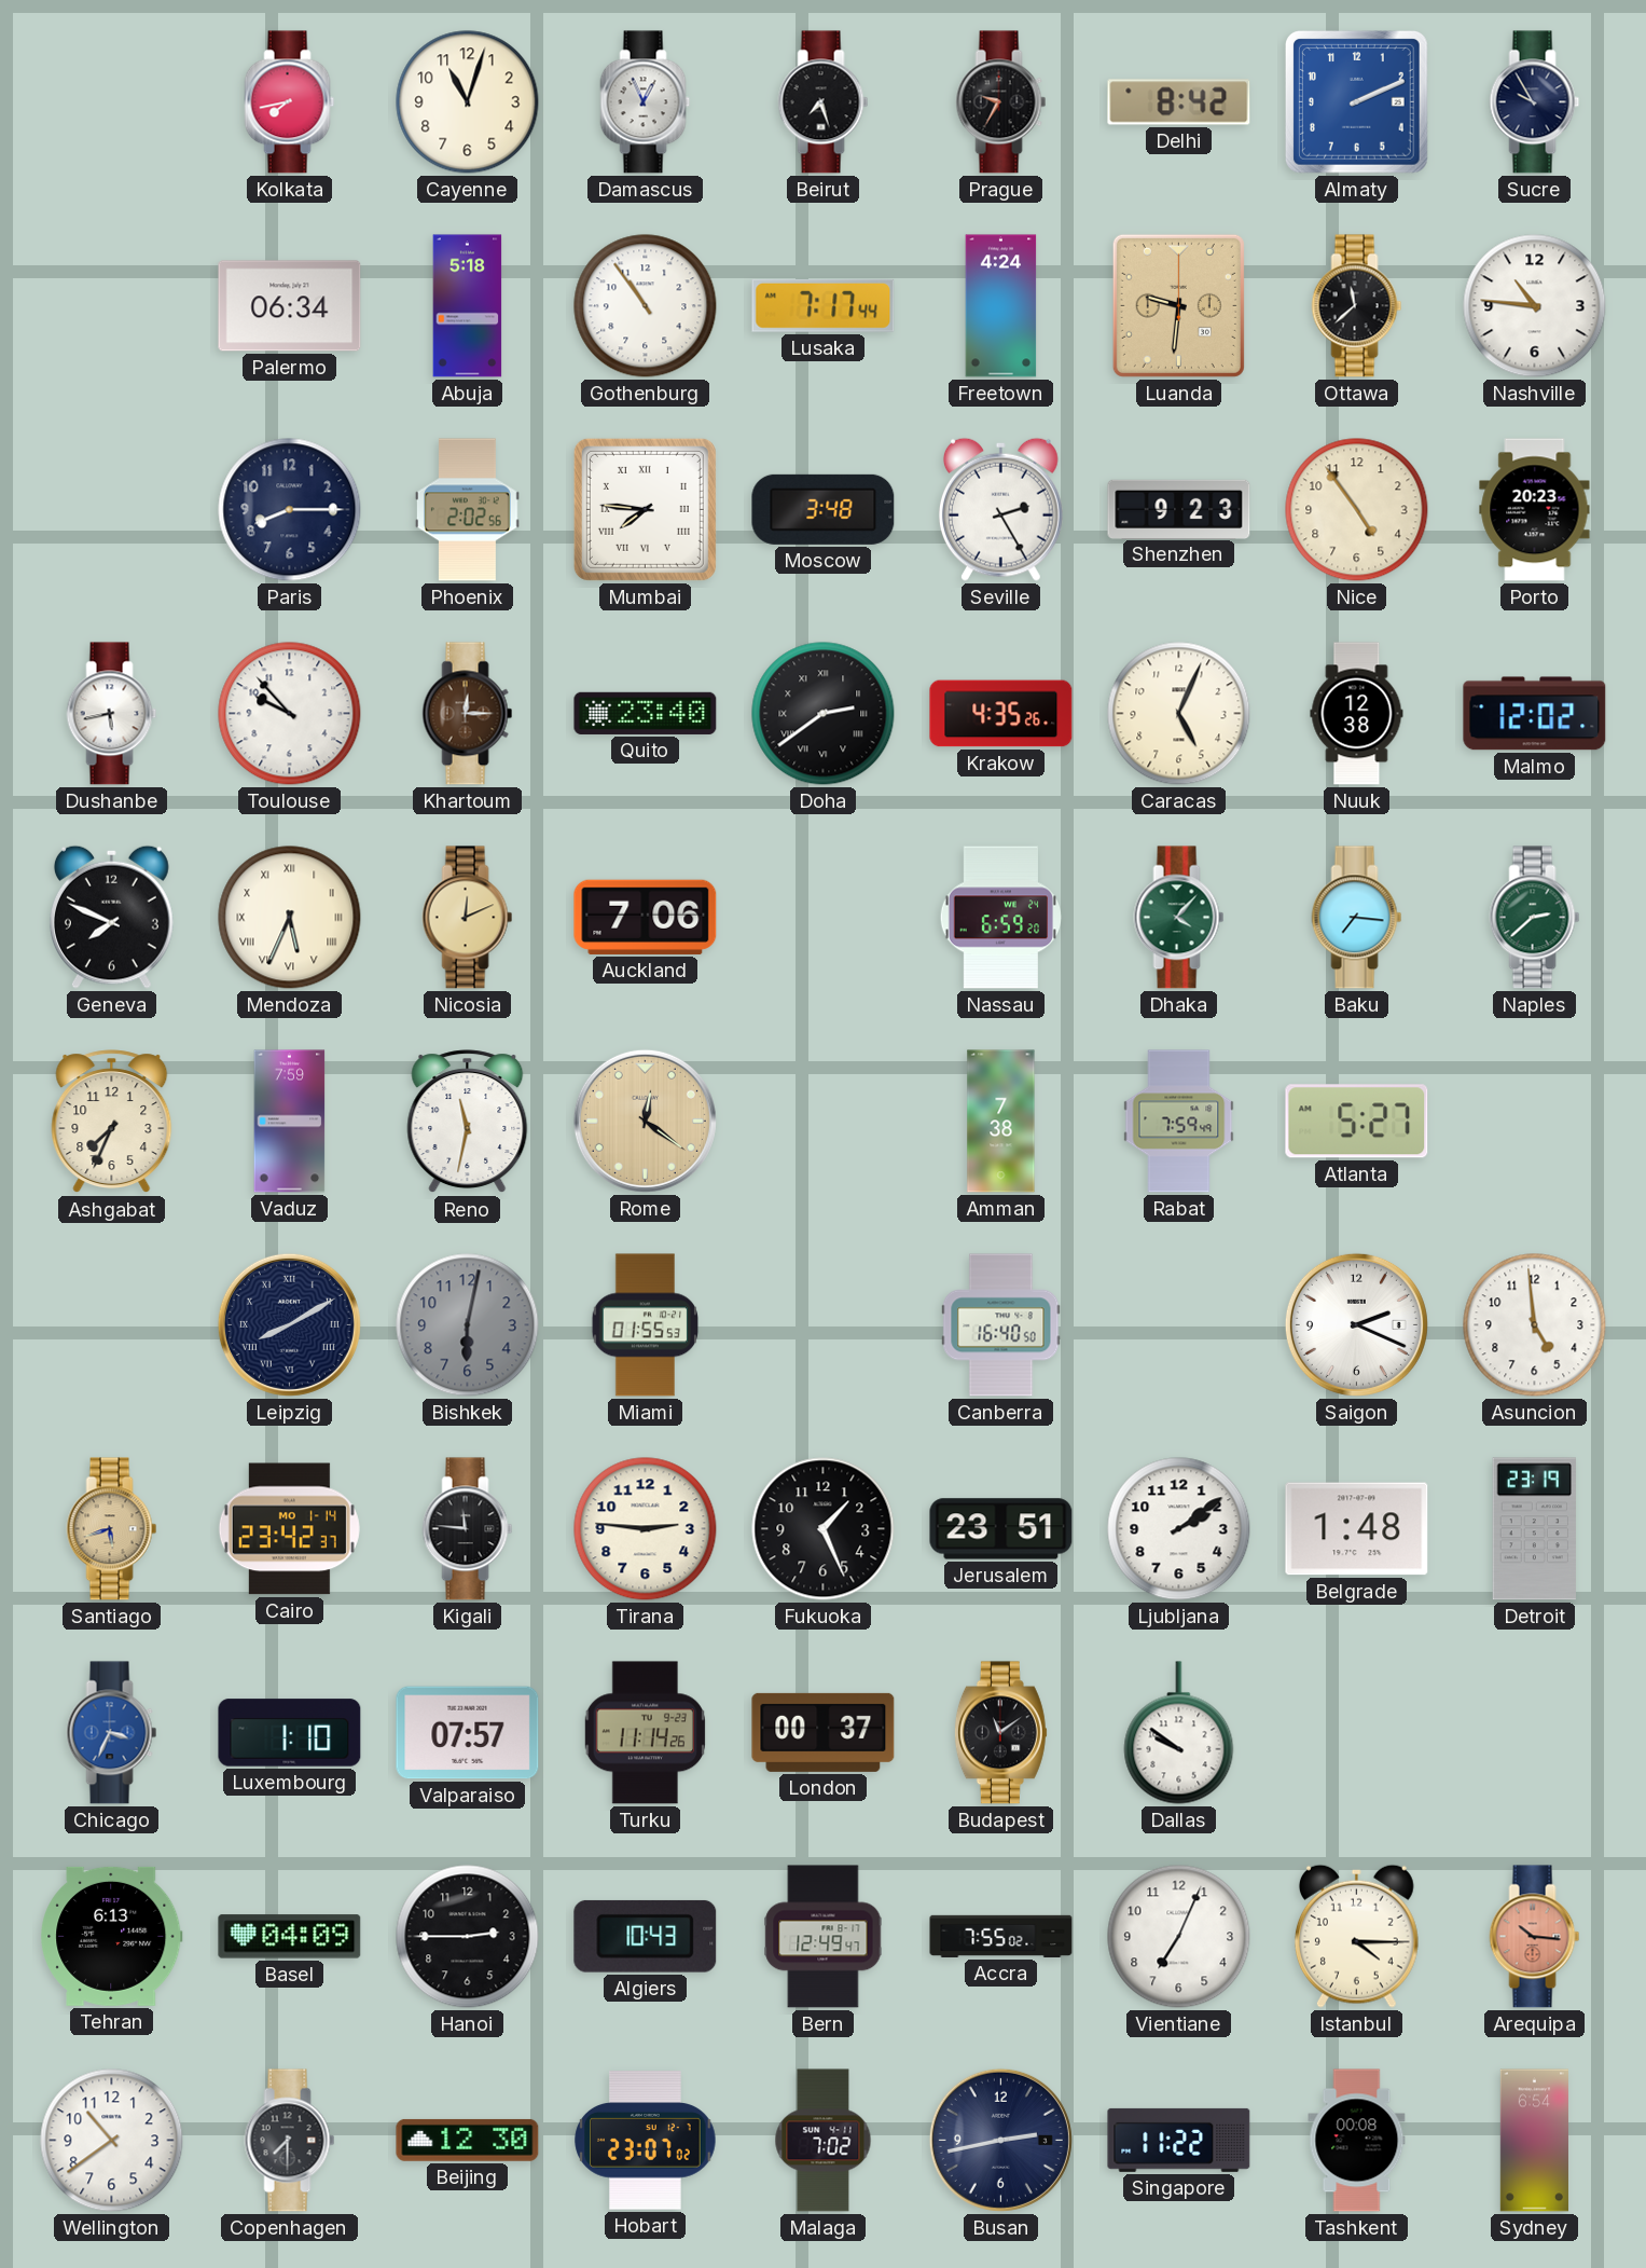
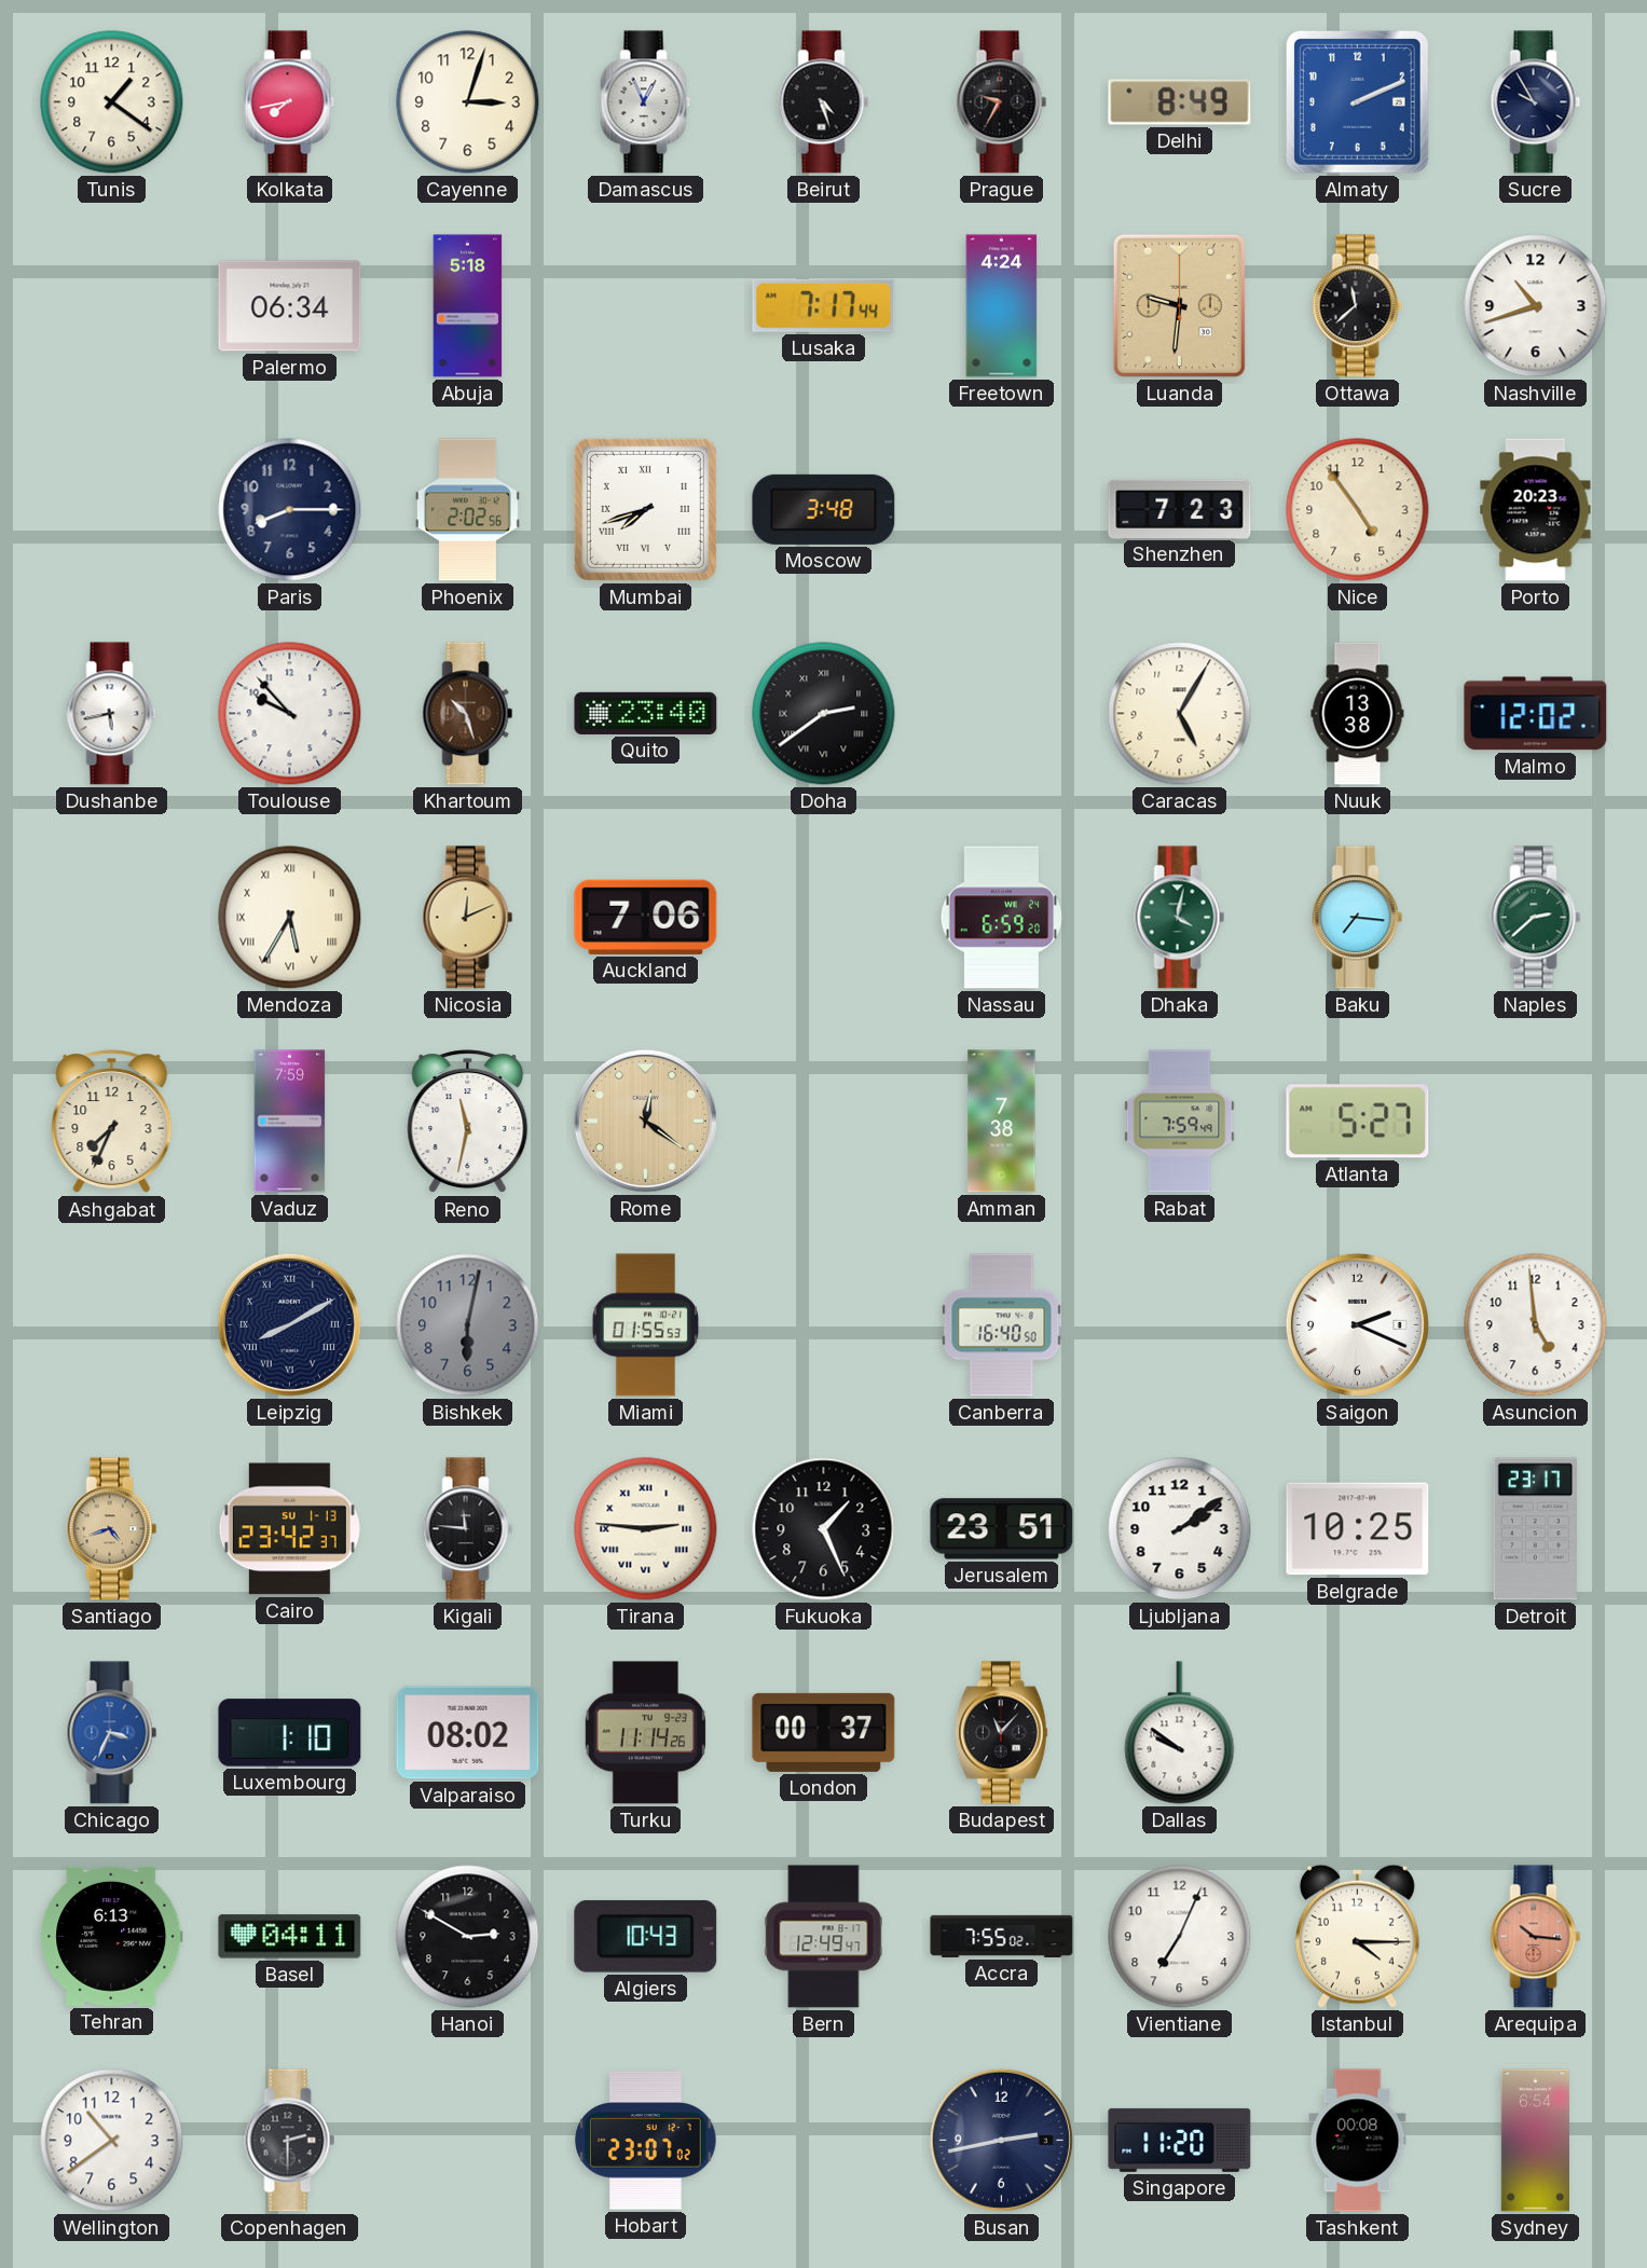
Tunis: none -> 1:21 (112, 102)
Cayenne: 11:03 -> 3:03 (468, 102)
Beirut: 7:27 -> 4:27 (824, 102)
Delhi: 8:42 -> 8:49 (1180, 102)
Gothenburg: 10:54 -> none (646, 306)
Nashville: 10:46 -> 10:42 (1536, 306)
Mumbai: 7:46 -> 7:42 (645, 509)
Seville: 2:25 -> none (1000, 509)
Shenzhen: 9:23 -> 7:23 (1180, 509)
Khartoum: 12:15 -> 10:27 (468, 714)
Krakow: 4:35 -> none (1001, 714)
Caracas: 5:04 -> 5:05 (1180, 714)
Nuuk: 12:38 -> 13:38 (1358, 714)
Geneva: 7:49 -> none (111, 917)
Mendoza: 5:34 -> 5:35 (290, 918)
Dhaka: 4:07 -> 4:02 (1180, 918)
Santiago: 5:42 -> 4:42 (112, 1529)
Cairo date: MO 1-14 -> SU 1-13 (289, 1529)
Tirana numerals: Arabic -> Roman (646, 1529)
Belgrade: 1:48 -> 10:25 (1358, 1529)
Detroit: 23:19 -> 23:17 (1535, 1529)
Valparaiso: 07:57 -> 08:02 (468, 1733)
Budapest: 11:09 -> 11:07 (1001, 1733)
Basel: 04:09 -> 04:11 (290, 1937)
Hanoi: 2:45 -> 2:50 (468, 1937)
Copenhagen: 7:30 -> 2:30 (290, 2141)
Beijing: 12:30 -> none (468, 2140)
Malaga: 7:02 -> none (824, 2141)
Singapore: 11:22 -> 11:20 (1180, 2140)
